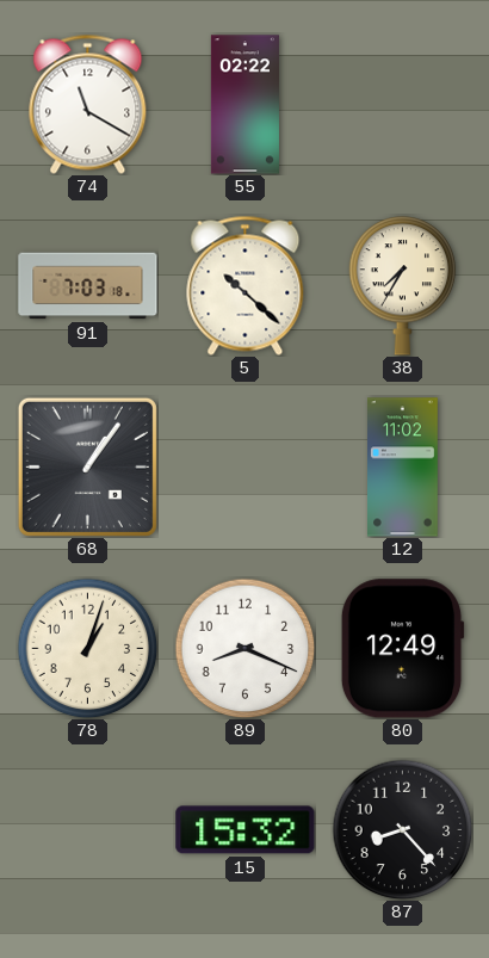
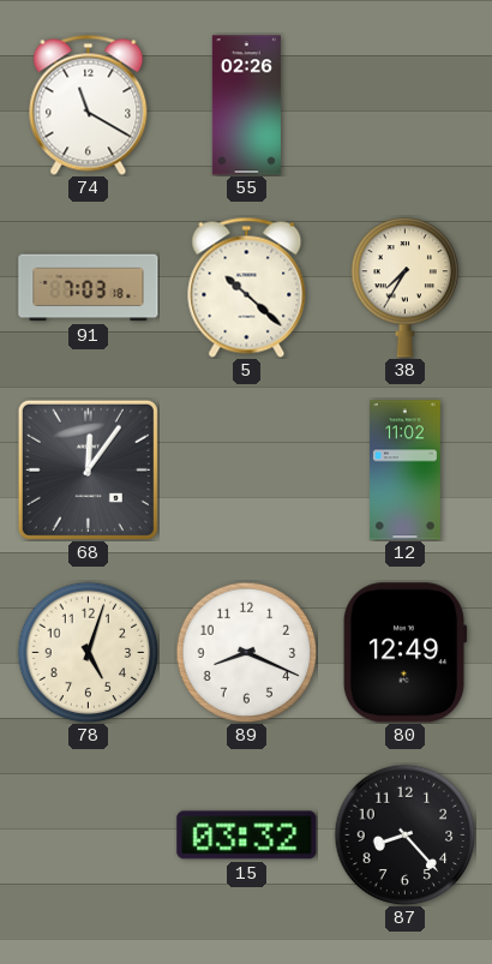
55: 02:22 -> 02:26 (246, 106)
68: 1:06 -> 12:06 (88, 469)
78: 1:03 -> 5:03 (88, 652)
15: 15:32 -> 03:32 (247, 836)
